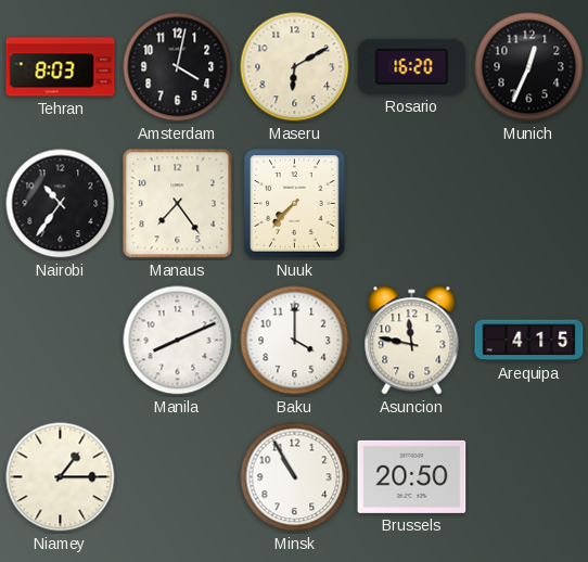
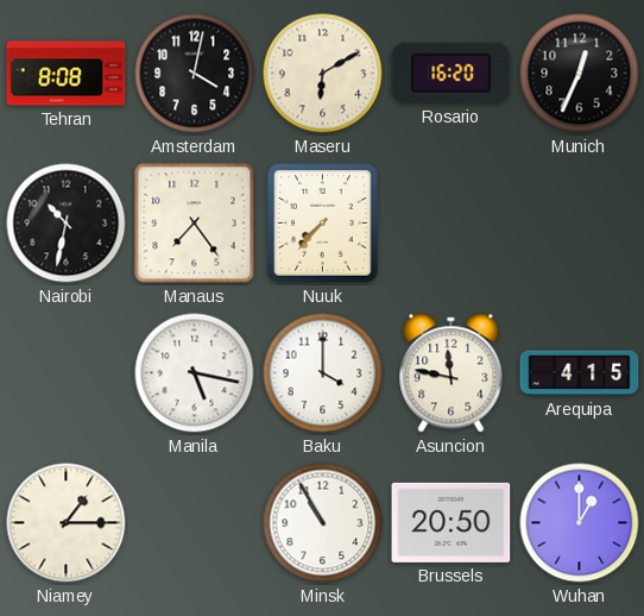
Tehran: 8:03 -> 8:08 (67, 74)
Nairobi: 10:36 -> 10:32 (67, 224)
Manila: 8:11 -> 5:17 (195, 373)
Wuhan: none -> 1:00 (580, 523)
